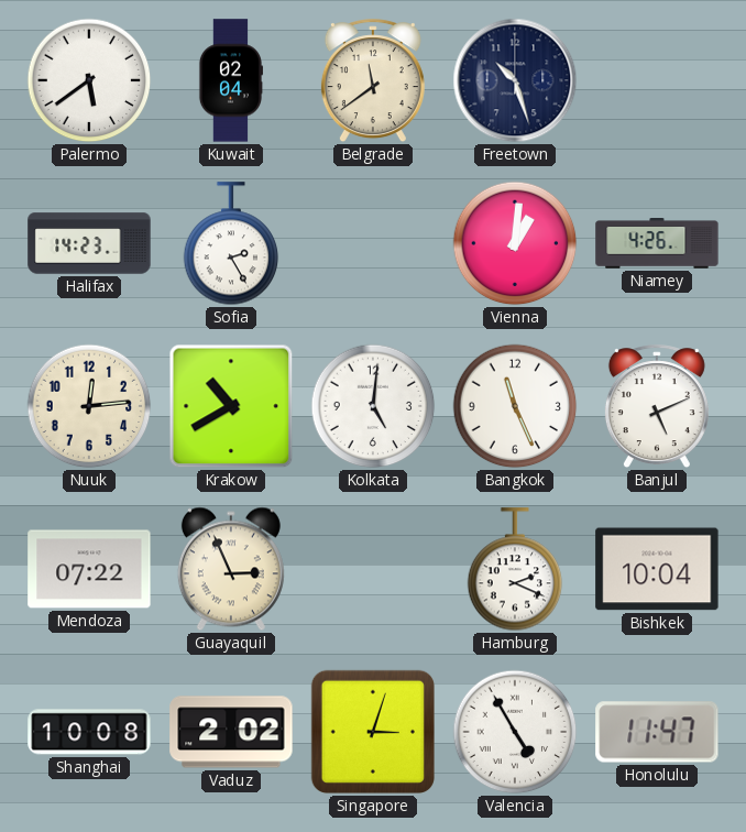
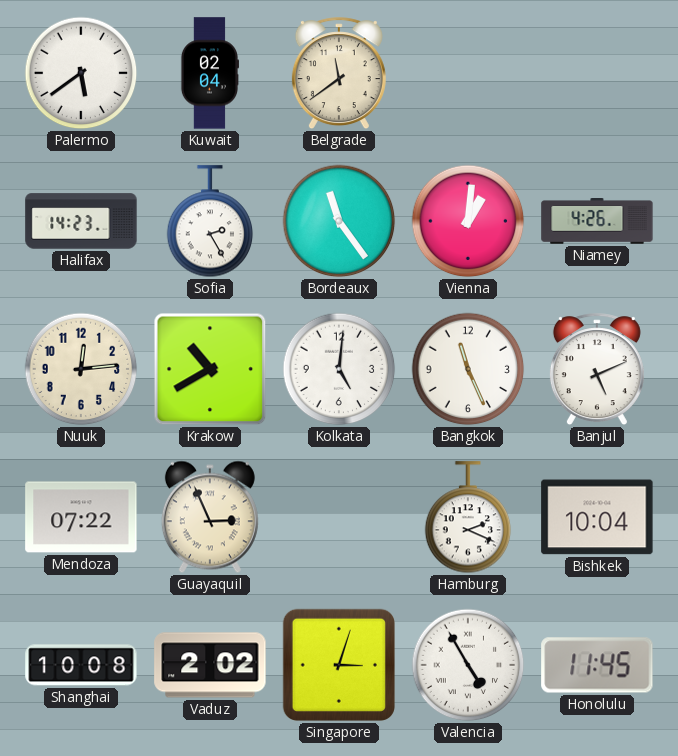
Freetown: 10:27 -> none (515, 80)
Bordeaux: none -> 11:24 (339, 221)
Honolulu: 11:47 -> 11:45 (597, 665)
